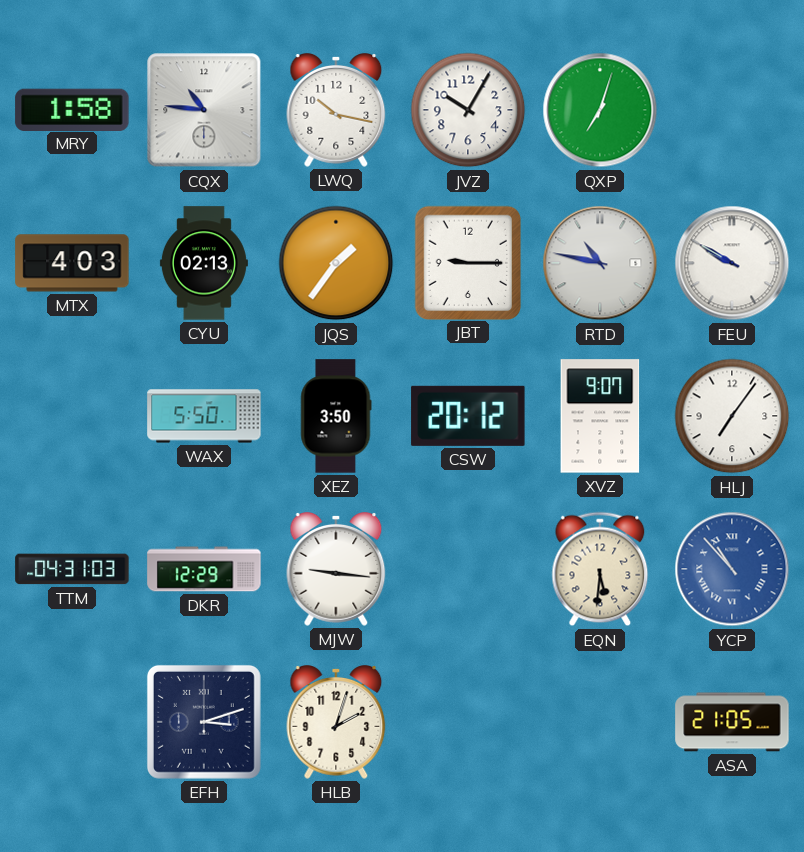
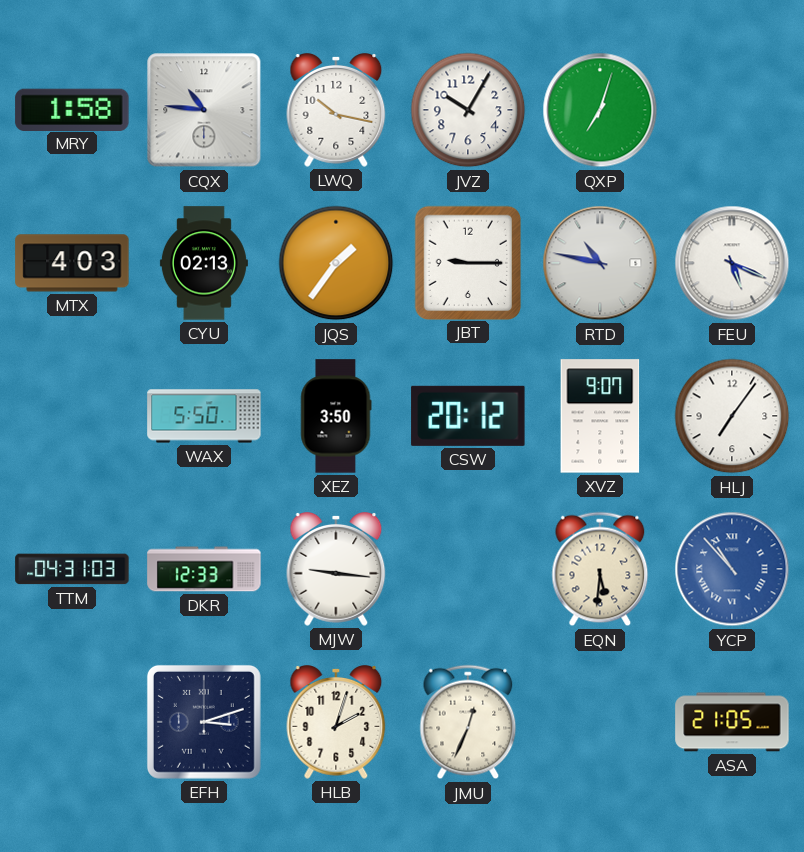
FEU: 9:50 -> 5:19 (732, 263)
DKR: 12:29 -> 12:33 (204, 569)
JMU: none -> 12:34 (468, 722)
